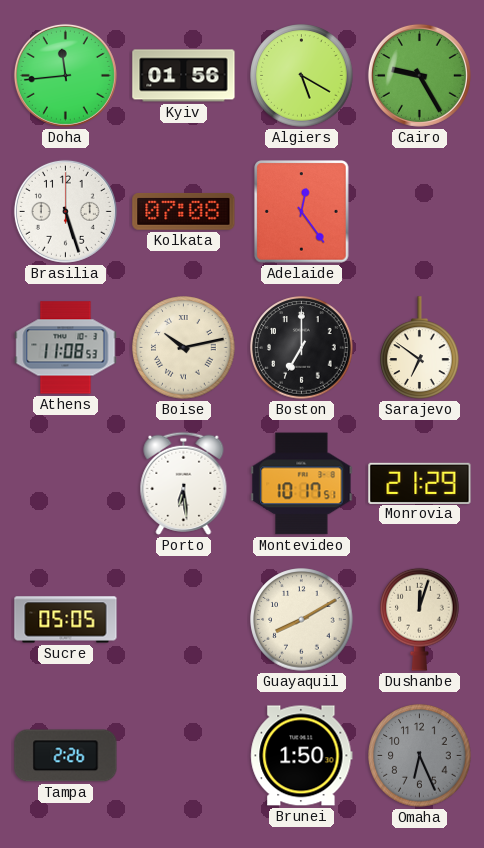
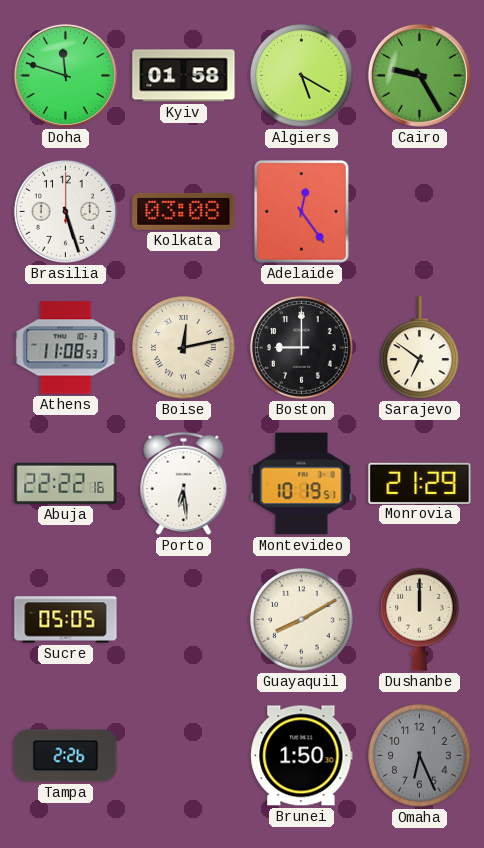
Doha: 11:44 -> 11:48 (65, 75)
Kyiv: 01:56 -> 01:58 (184, 76)
Kolkata: 07:08 -> 03:08 (184, 211)
Boise: 10:13 -> 12:13 (184, 348)
Boston: 7:00 -> 9:00 (302, 348)
Abuja: none -> 22:22 (66, 483)
Montevideo: 10:17 -> 10:19 (302, 484)
Dushanbe: 12:03 -> 12:00 (420, 619)
